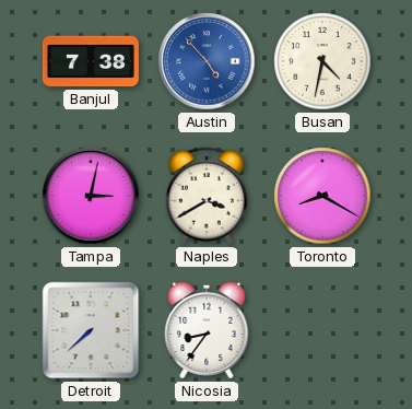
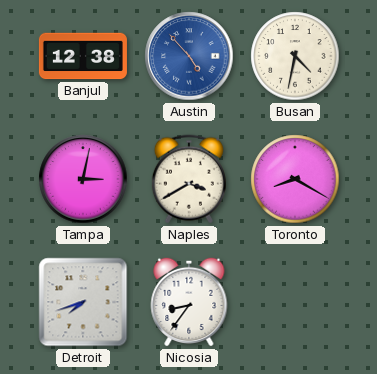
Banjul: 7:38 -> 12:38 (83, 56)
Detroit: 7:38 -> 7:42 (83, 302)
